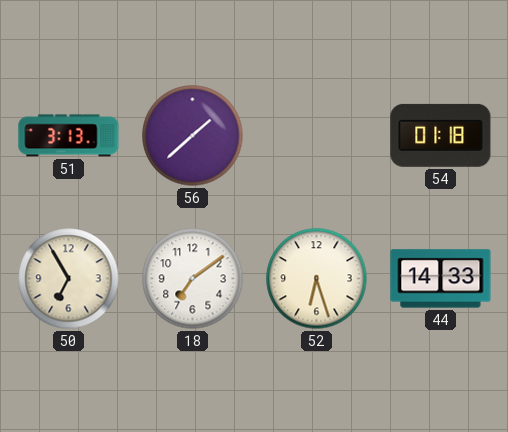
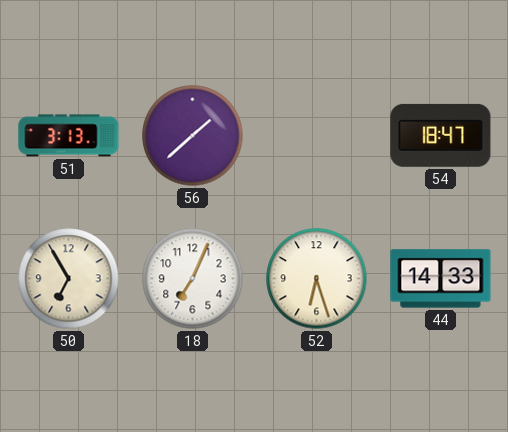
54: 01:18 -> 18:47 (441, 135)
18: 7:09 -> 7:04 (193, 279)
